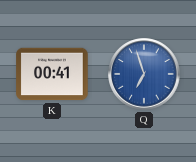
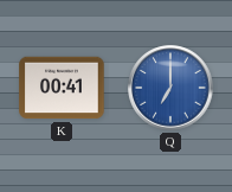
Q: 6:57 -> 7:00 (170, 88)
